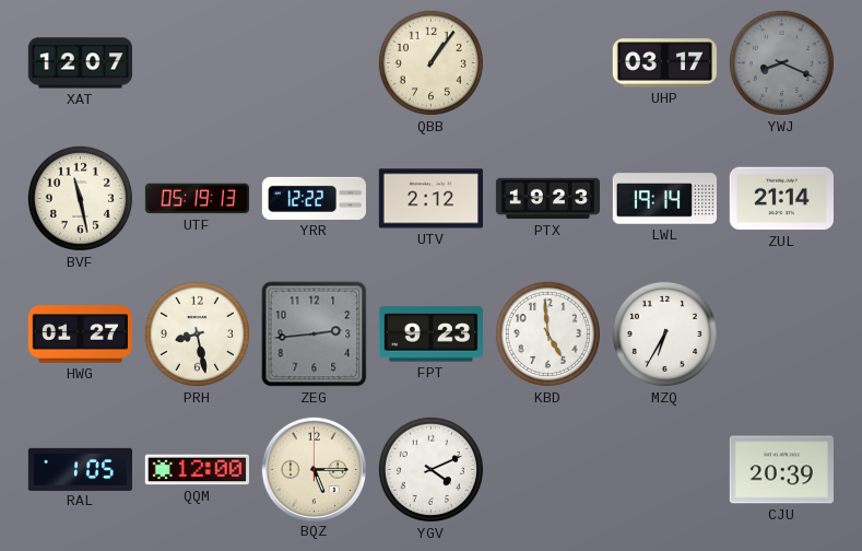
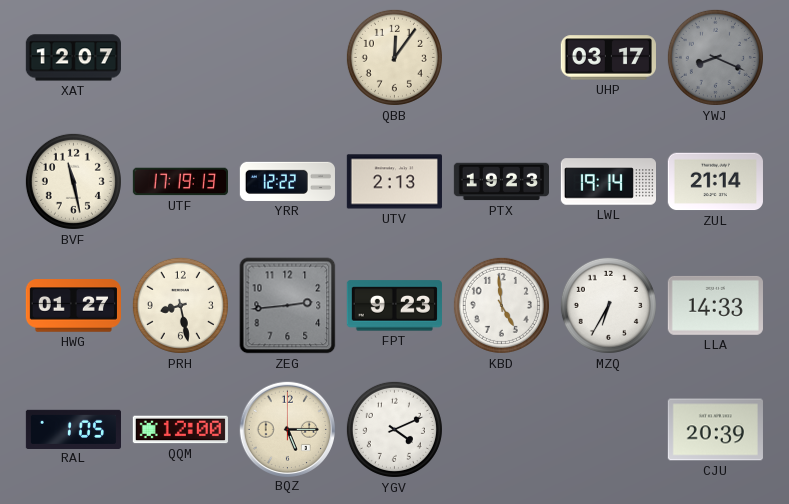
QBB: 1:06 -> 12:06 (394, 57)
UTF: 05:19 -> 17:19 (180, 182)
UTV: 2:12 -> 2:13 (394, 182)
LLA: none -> 14:33 (715, 305)
